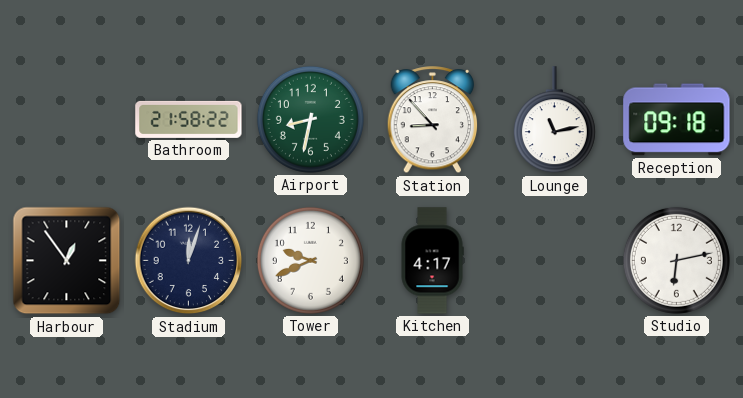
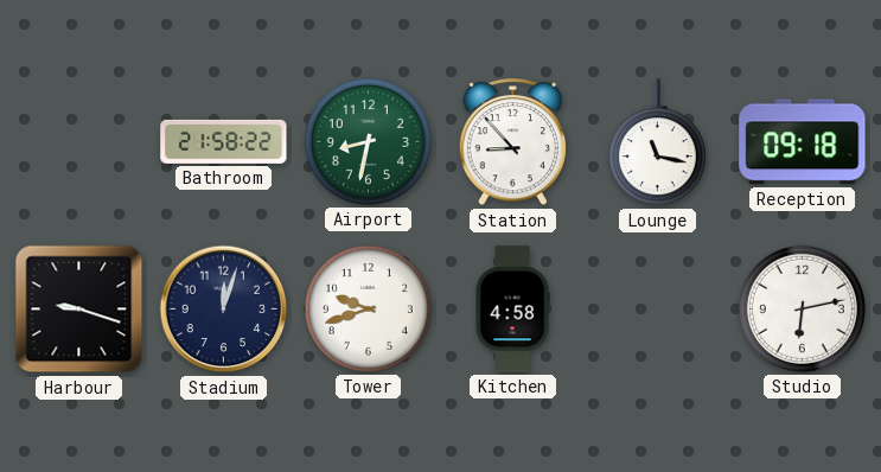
Lounge: 11:13 -> 11:17 (657, 142)
Harbour: 12:54 -> 9:18 (79, 310)
Tower: 9:41 -> 9:42 (368, 308)
Kitchen: 4:17 -> 4:58 (512, 310)
